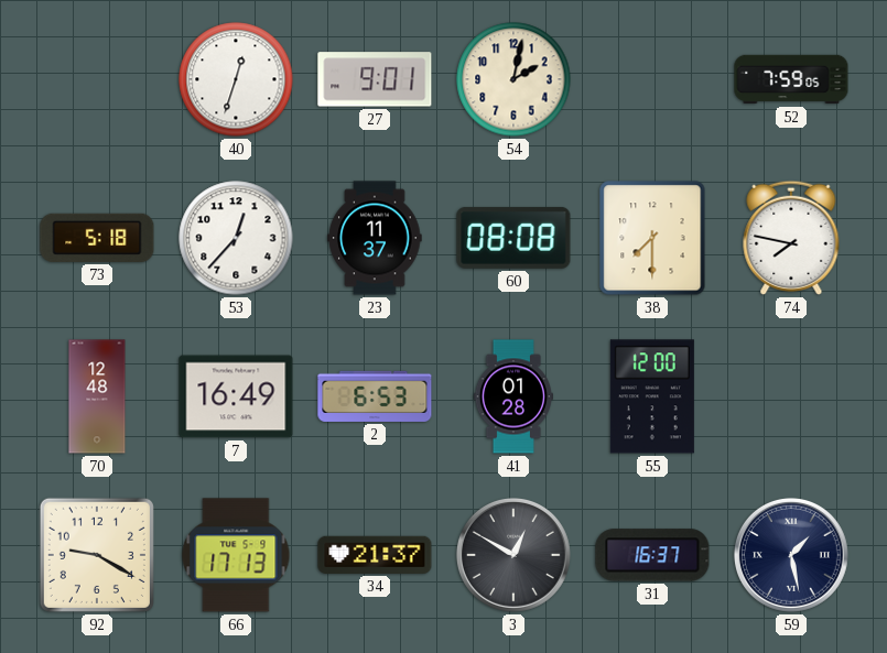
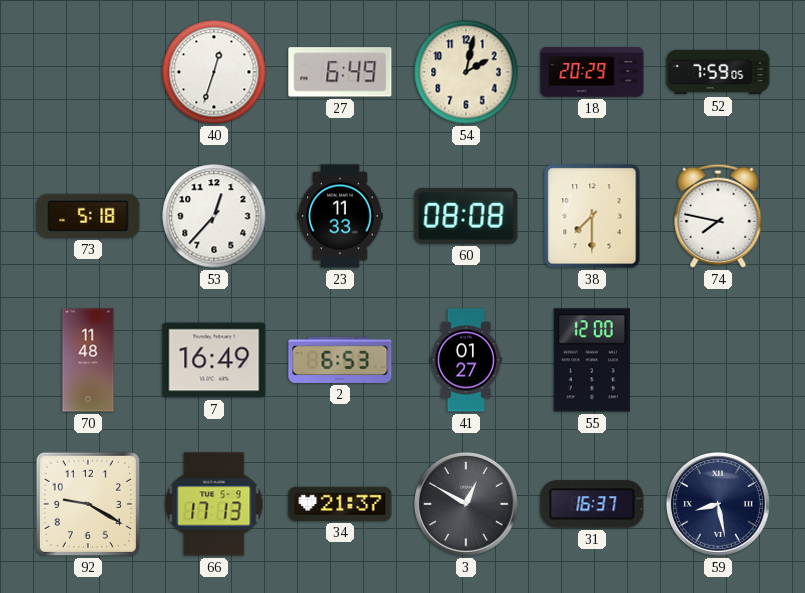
27: 9:01 -> 6:49 (340, 72)
18: none -> 20:29 (592, 72)
23: 11:37 -> 11:33 (340, 216)
70: 12:48 -> 11:48 (88, 360)
41: 01:28 -> 01:27 (466, 360)
59: 1:28 -> 8:28 (718, 504)
